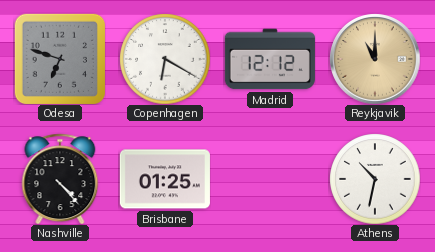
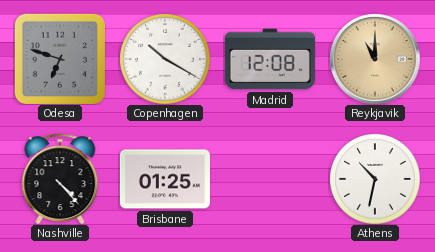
Copenhagen: 6:20 -> 10:20 (165, 59)
Madrid: 12:12 -> 12:08 (270, 59)
